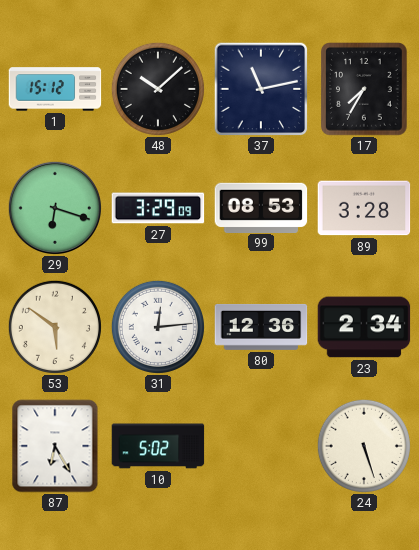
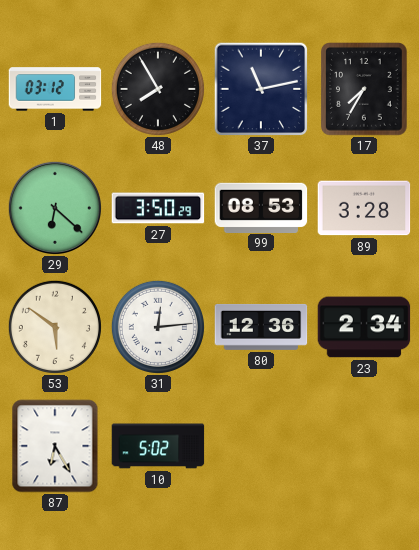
1: 15:12 -> 03:12 (55, 89)
48: 10:08 -> 7:55 (158, 89)
29: 6:18 -> 6:22 (54, 207)
27: 3:29 -> 3:50 (158, 208)
24: 5:27 -> none (364, 446)
